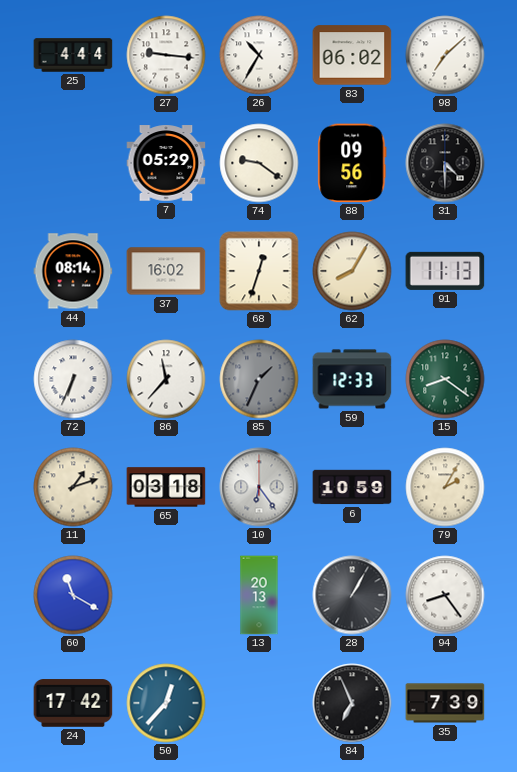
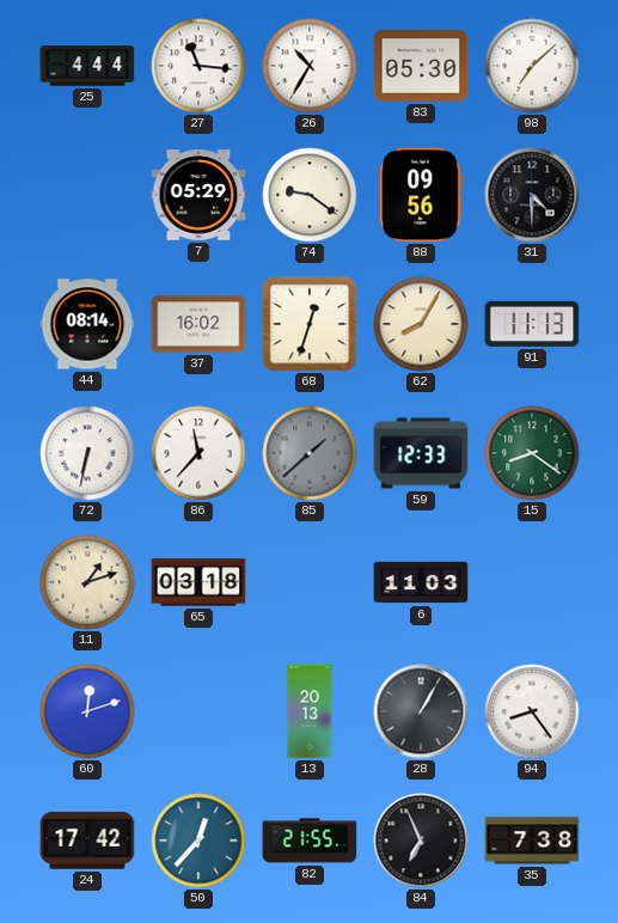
27: 9:16 -> 11:16 (198, 66)
83: 06:02 -> 05:30 (421, 66)
72: 6:34 -> 6:32 (87, 453)
85: 1:34 -> 1:38 (310, 453)
10: 6:24 -> none (259, 487)
6: 10:59 -> 11:03 (421, 582)
79: 2:05 -> none (445, 487)
60: 11:20 -> 12:12 (87, 711)
82: none -> 21:55 (310, 841)
35: 7:39 -> 7:38 (532, 841)
